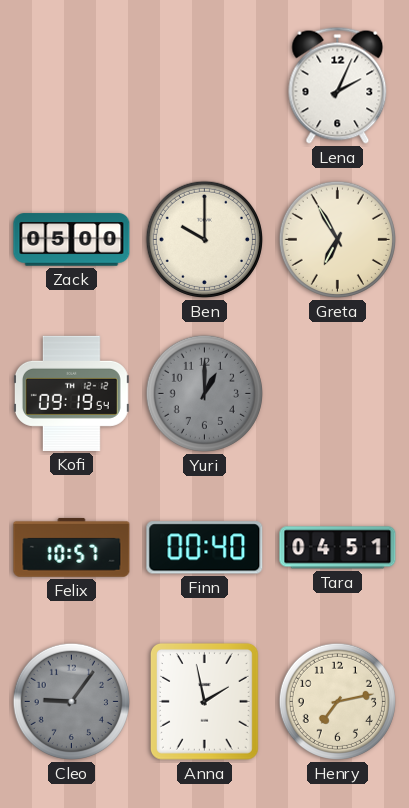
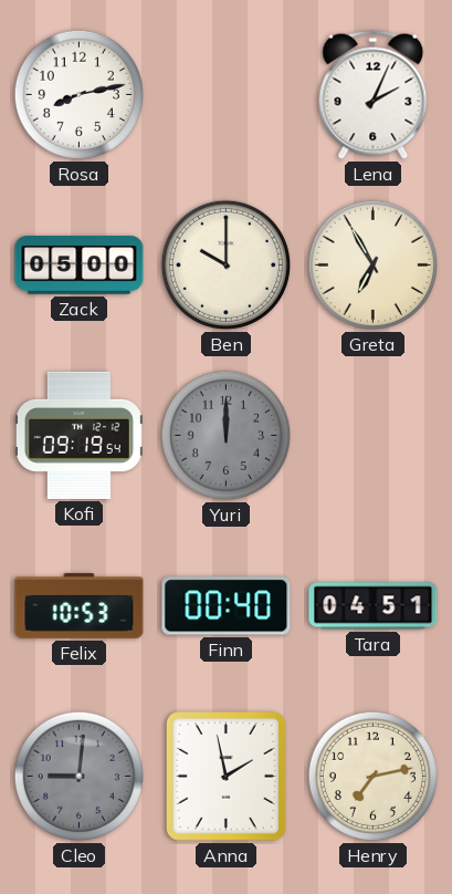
Rosa: none -> 8:13 (78, 94)
Yuri: 1:00 -> 12:00 (225, 435)
Felix: 10:57 -> 10:53 (80, 605)
Cleo: 9:06 -> 9:01 (78, 776)
